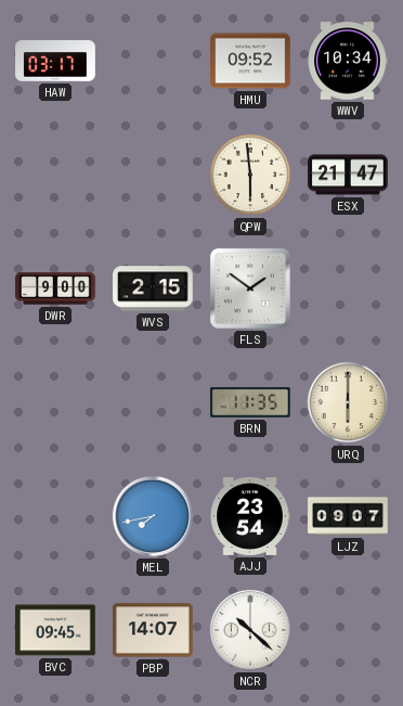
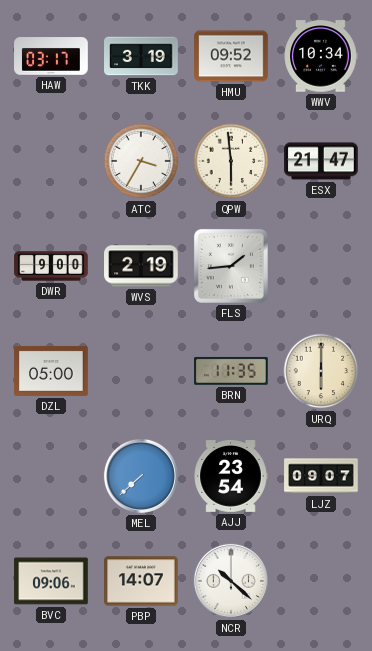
TKK: none -> 3:19 (141, 56)
ATC: none -> 3:35 (141, 161)
WVS: 2:15 -> 2:19 (141, 266)
FLS: 1:51 -> 1:44 (231, 266)
DZL: none -> 05:00 (51, 371)
MEL: 7:43 -> 7:38 (141, 476)
BVC: 09:45 -> 09:06 (51, 581)
